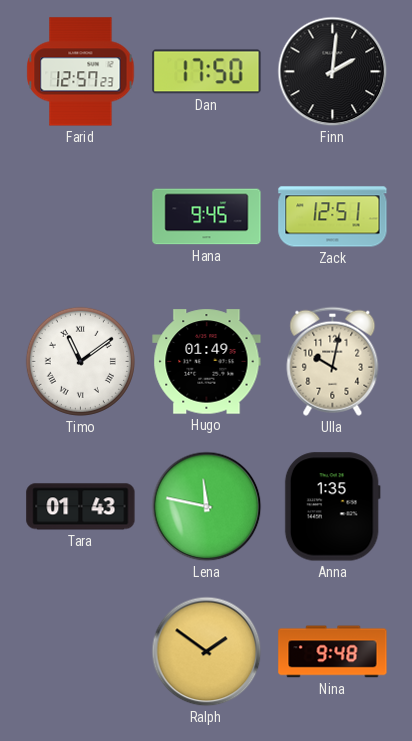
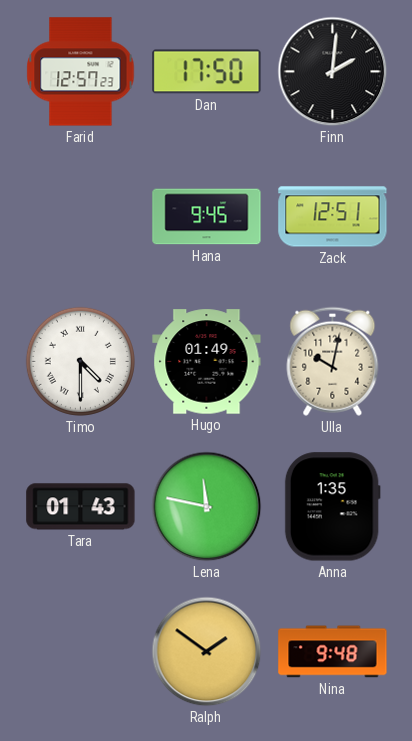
Timo: 11:09 -> 4:30 (80, 361)
